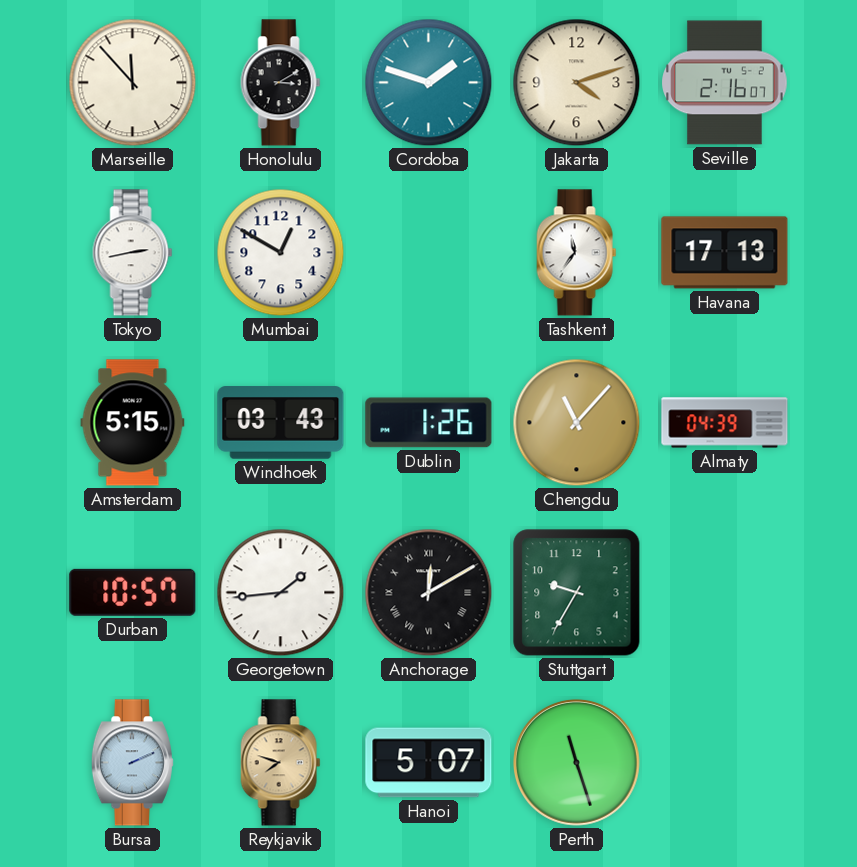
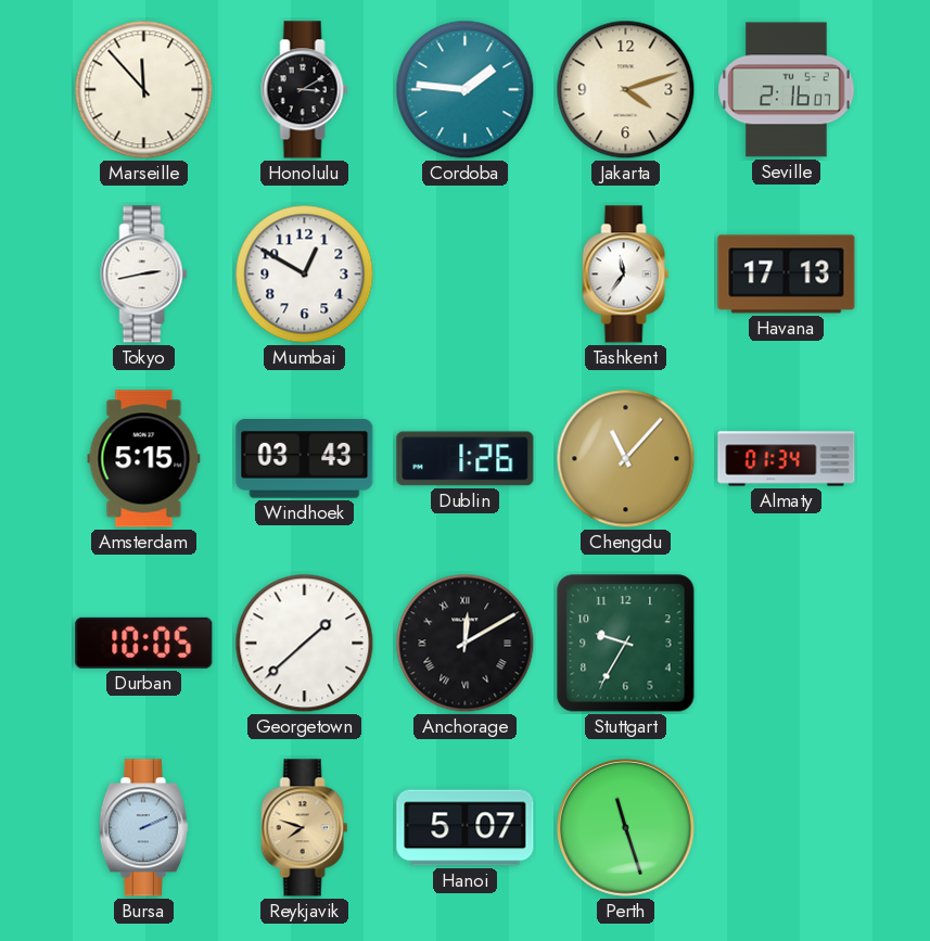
Cordoba: 1:48 -> 1:46 (466, 90)
Almaty: 04:39 -> 01:34 (787, 459)
Durban: 10:57 -> 10:05 (144, 643)
Georgetown: 1:44 -> 1:38 (305, 644)
